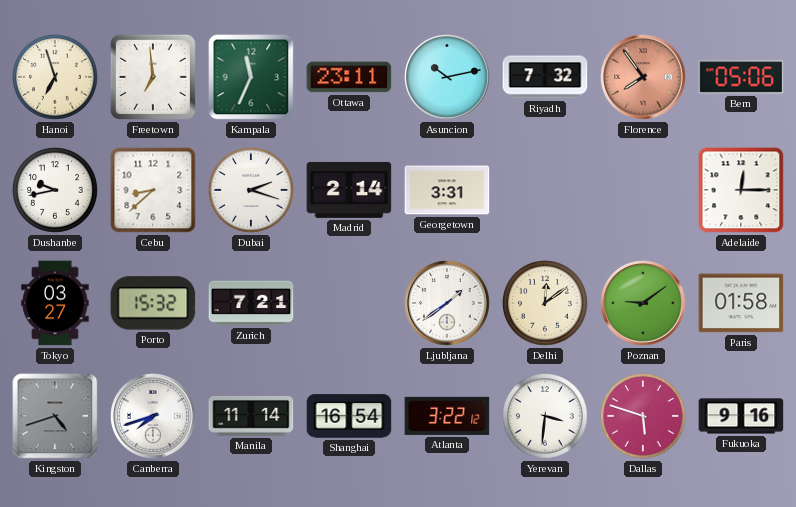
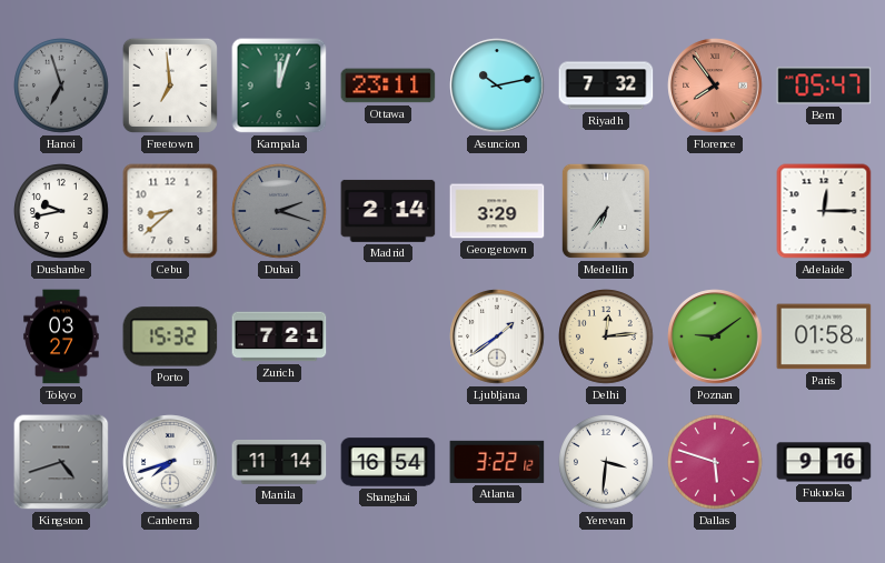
Hanoi dial: cream -> grey (62, 87)
Kampala: 11:34 -> 12:03 (279, 86)
Bern: 05:06 -> 05:47 (824, 86)
Dubai dial: white -> grey (280, 212)
Georgetown: 3:31 -> 3:29 (497, 211)
Medellin: none -> 6:36 (606, 211)
Delhi: 12:09 -> 12:14 (607, 338)
